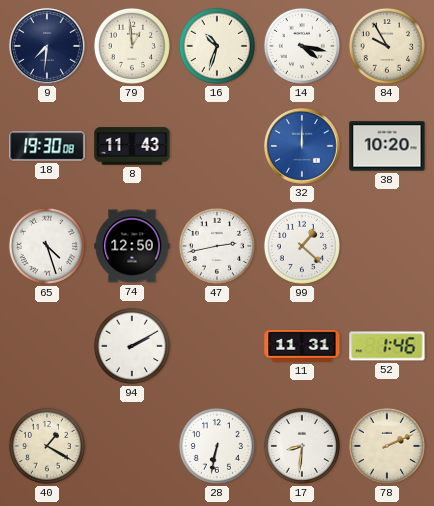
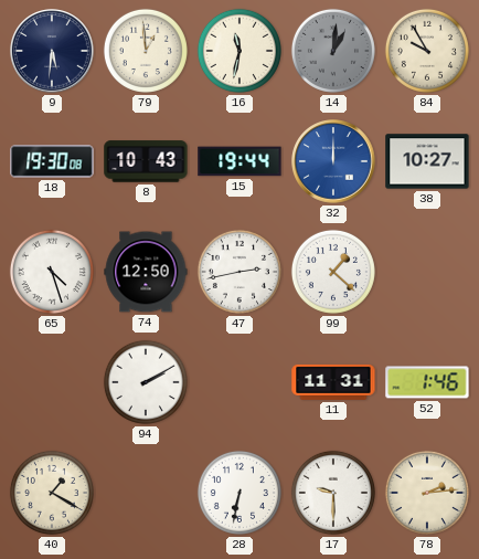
9: 7:31 -> 5:31 (52, 51)
16: 10:33 -> 11:32 (239, 51)
14: 4:17 -> 1:01 (333, 51)
14 dial: white -> grey (333, 51)
8: 11:43 -> 10:43 (146, 161)
15: none -> 19:44 (239, 161)
38: 10:20 -> 10:27 (427, 161)
17: 8:31 -> 9:30 (333, 493)
78: 2:11 -> 2:14 (427, 493)
